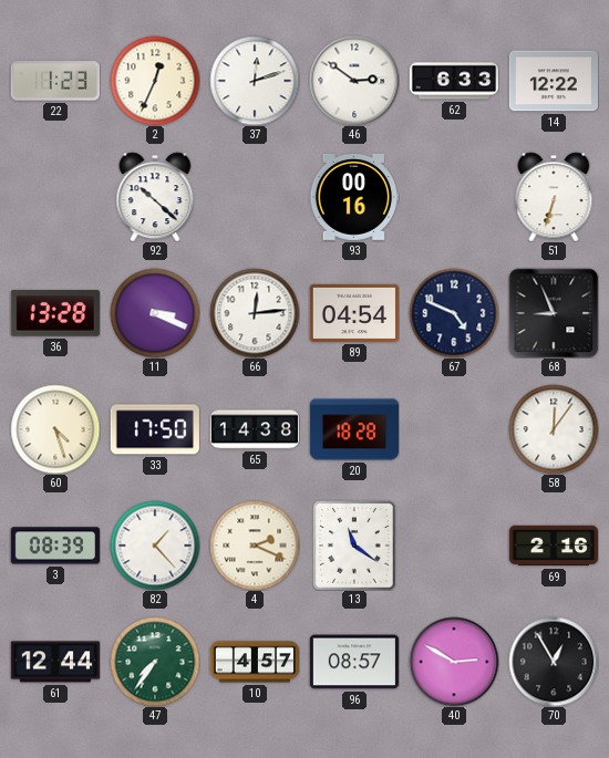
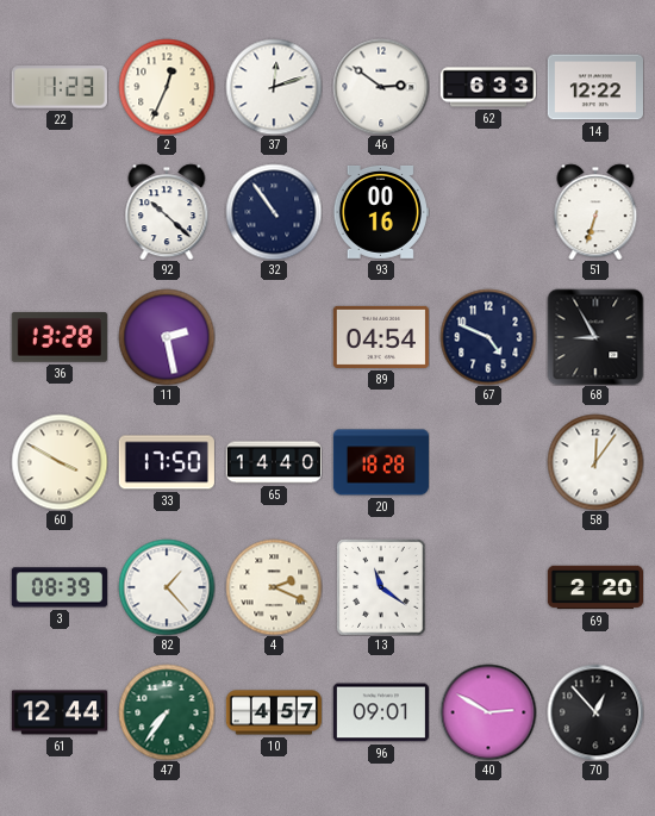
32: none -> 10:54 (274, 212)
11: 3:19 -> 2:28 (167, 337)
66: 12:14 -> none (255, 313)
68: 8:56 -> 8:55 (595, 337)
60: 4:27 -> 3:50 (60, 462)
65: 14:38 -> 14:40 (273, 462)
69: 2:16 -> 2:20 (594, 587)
96: 08:57 -> 09:01 (381, 712)
70: 12:55 -> 12:53 (595, 712)
